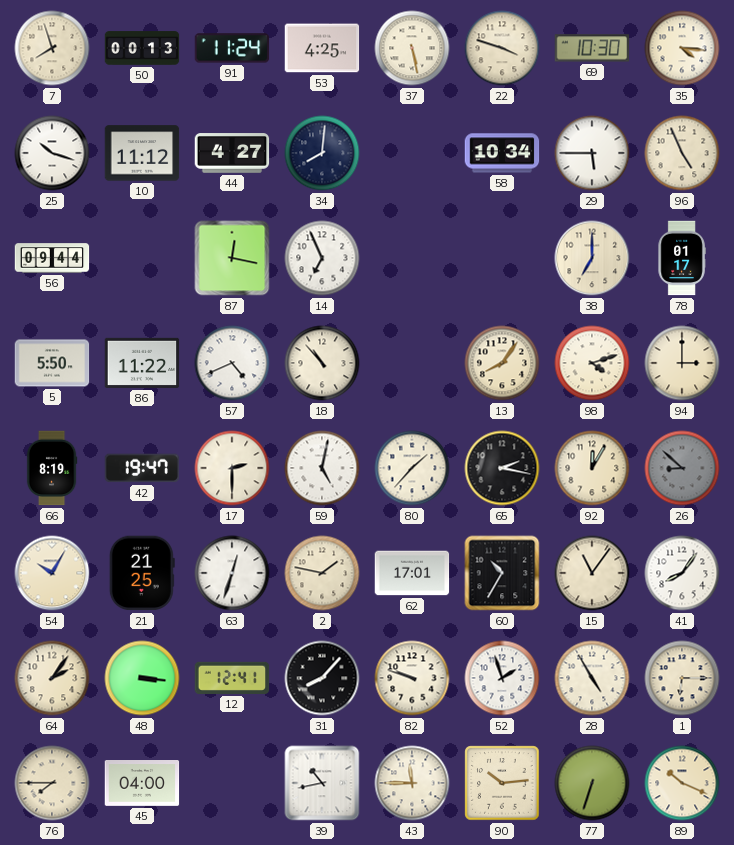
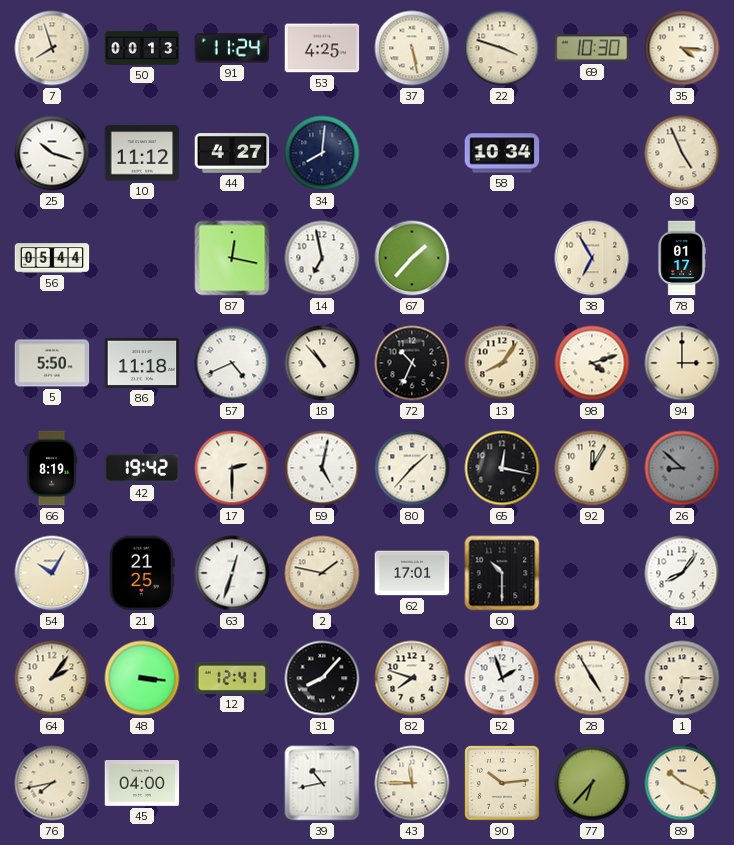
29: 5:45 -> none (592, 153)
56: 09:44 -> 05:44 (52, 258)
14: 6:56 -> 6:58 (322, 258)
67: none -> 1:37 (412, 258)
38: 7:00 -> 6:55 (592, 258)
86: 11:22 -> 11:18 (142, 363)
72: none -> 10:34 (412, 363)
42: 19:47 -> 19:42 (142, 468)
65: 2:17 -> 12:17 (502, 468)
60: 10:35 -> 10:30 (502, 573)
15: 11:06 -> none (592, 573)
82: 9:48 -> 7:48 (412, 678)
76: 7:45 -> 7:43 (52, 783)
77: 6:33 -> 6:37 (592, 783)
